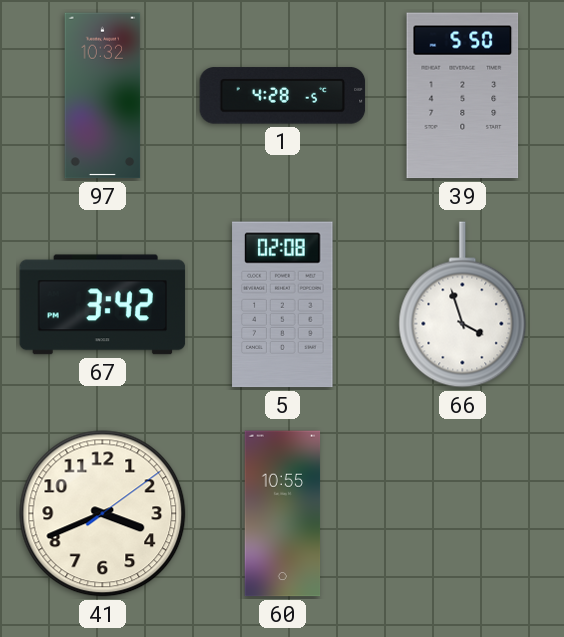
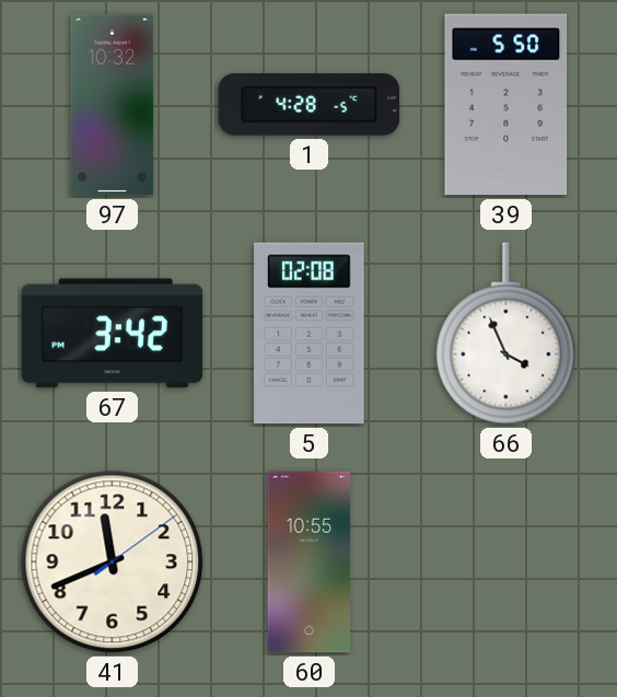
66: 3:57 -> 3:56 (507, 334)
41: 3:41 -> 11:41 (113, 562)
